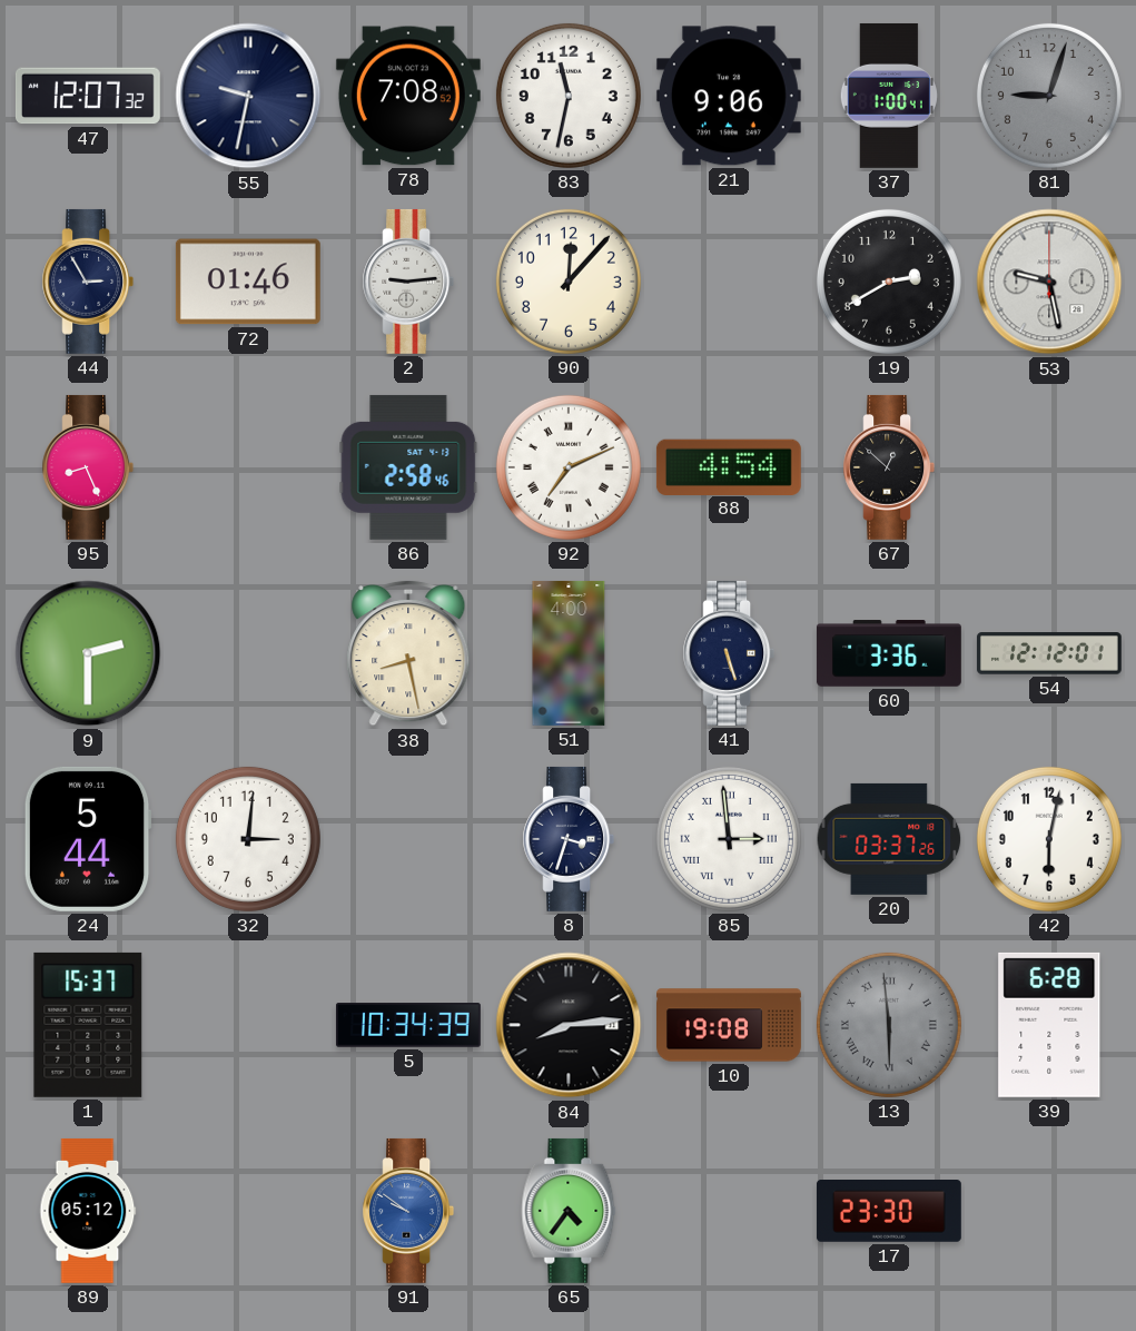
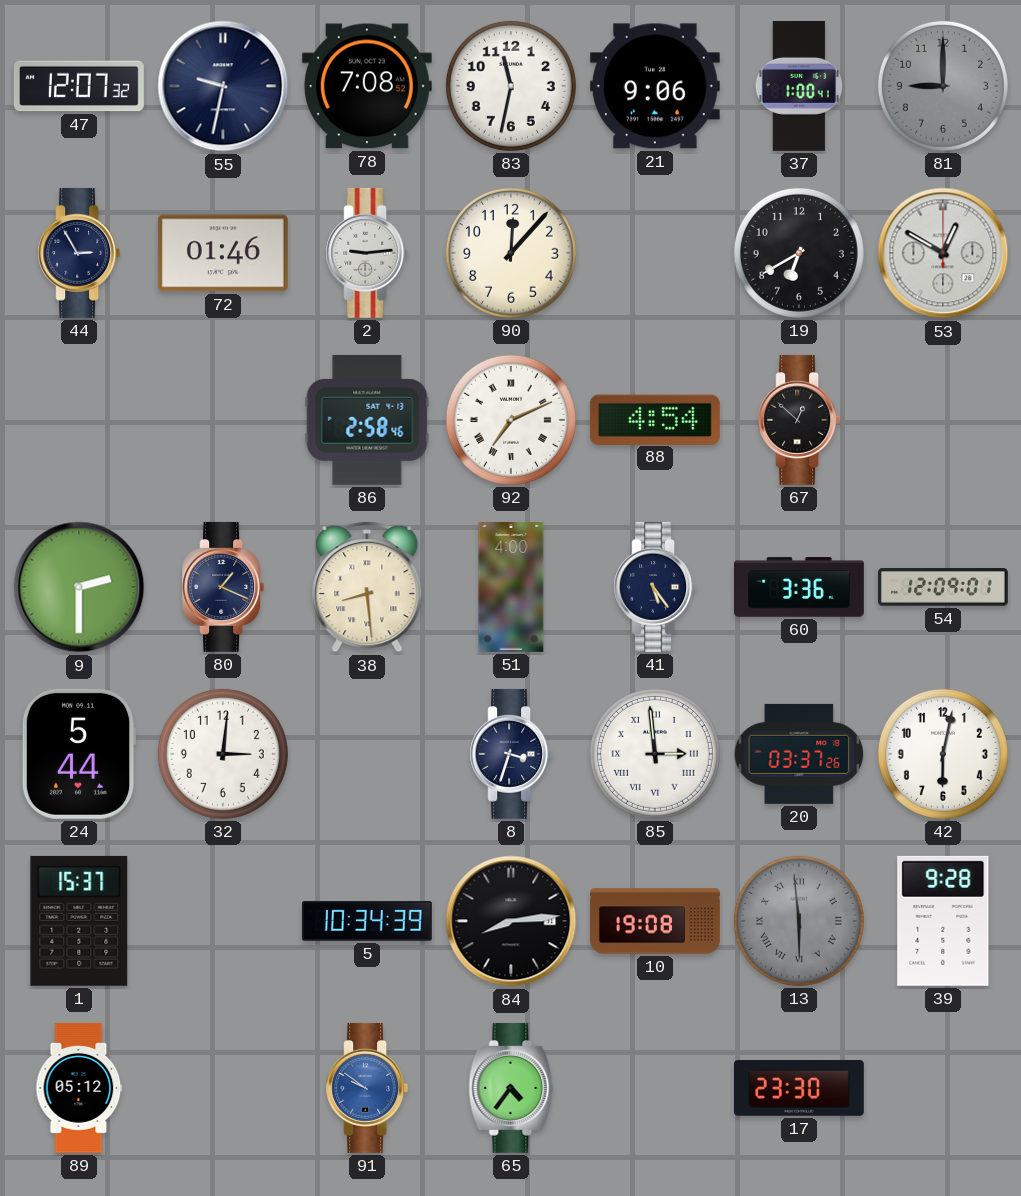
81: 9:03 -> 9:00 (943, 86)
19: 2:40 -> 6:40 (799, 253)
53: 9:28 -> 12:50 (943, 253)
95: 8:26 -> none (88, 467)
80: none -> 1:19 (223, 587)
38: 8:28 -> 8:29 (367, 587)
41: 5:27 -> 5:24 (655, 587)
54: 12:12 -> 12:09 (943, 587)
39: 6:28 -> 9:28 (943, 921)
